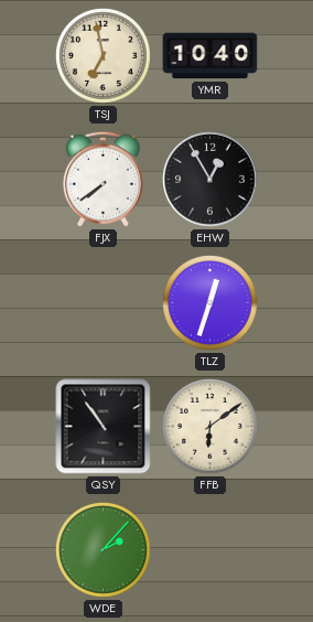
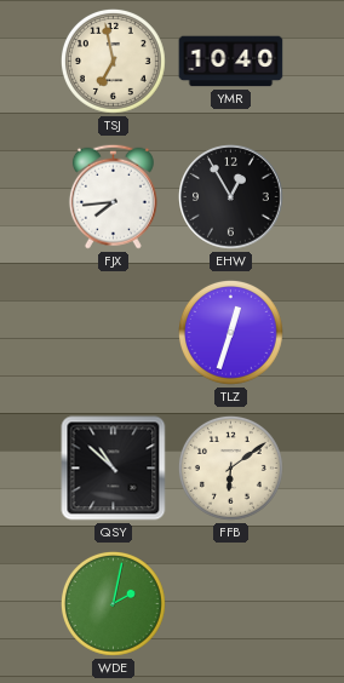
FJX: 7:39 -> 7:44 (113, 196)
QSY: 10:54 -> 10:52 (114, 469)
WDE: 2:07 -> 2:02 (114, 604)
